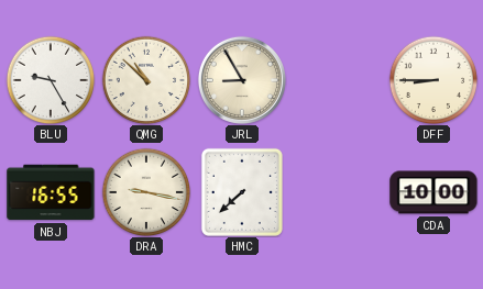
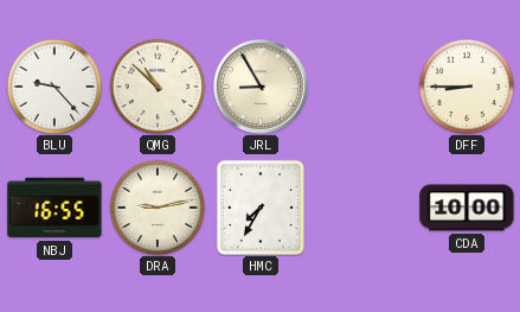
BLU: 9:25 -> 9:23 (54, 87)
DRA: 9:17 -> 9:13 (158, 208)
HMC: 7:38 -> 7:35 (261, 208)
